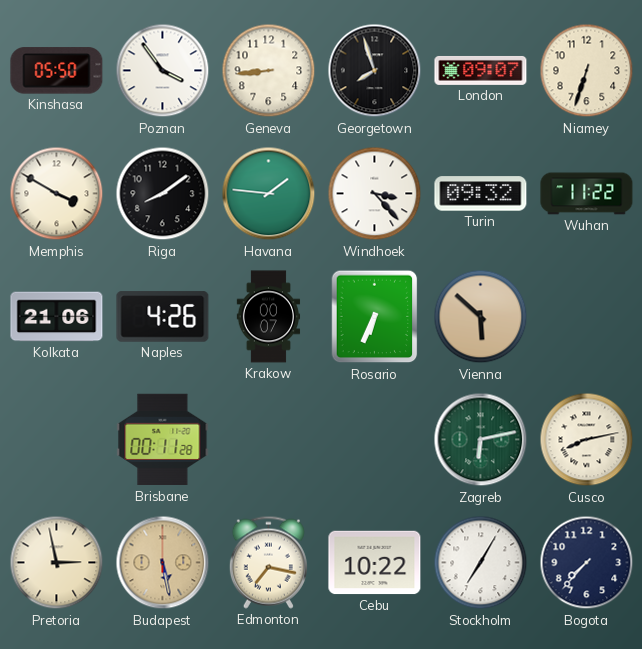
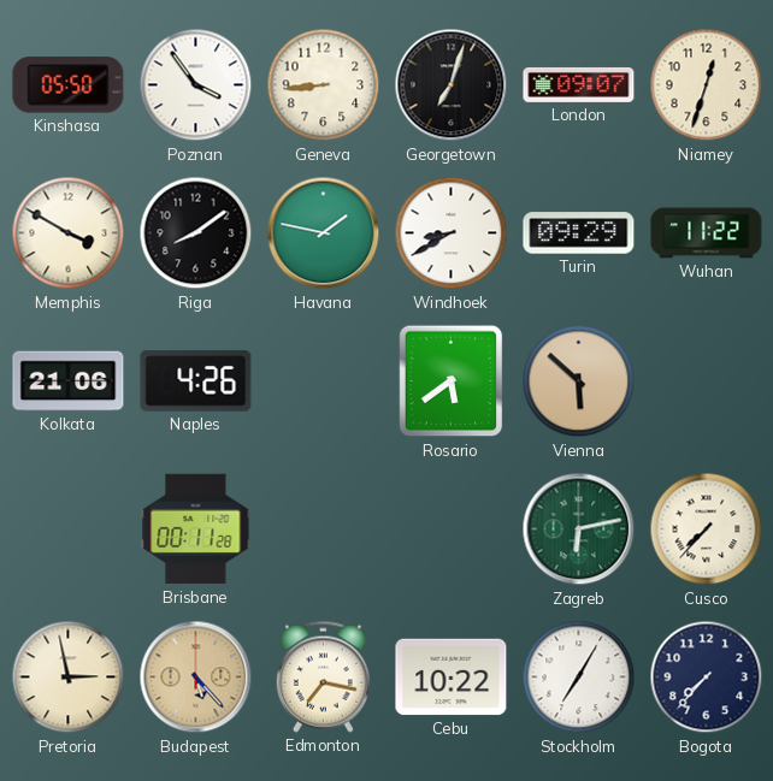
Georgetown: 7:57 -> 7:03 (452, 85)
Niamey: 6:33 -> 12:33 (707, 85)
Havana: 1:46 -> 1:47 (324, 233)
Windhoek: 3:23 -> 8:40 (452, 233)
Turin: 09:32 -> 09:29 (579, 233)
Krakow: 00:07 -> none (269, 317)
Rosario: 6:34 -> 5:39 (452, 381)
Cusco: 8:13 -> 7:37 (707, 529)
Budapest: 5:28 -> 5:23 (196, 678)
